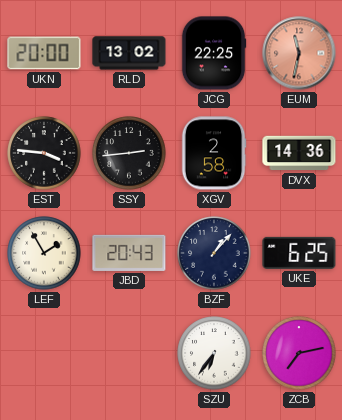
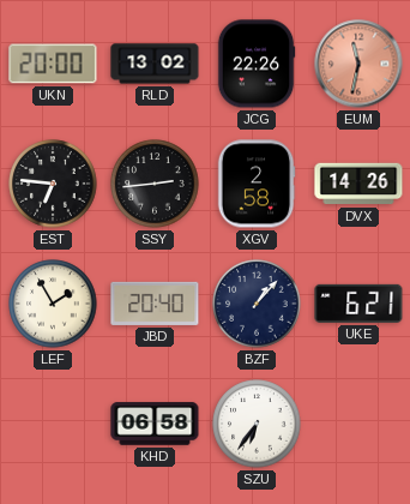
JCG: 22:25 -> 22:26 (257, 64)
EST: 3:46 -> 6:46 (53, 184)
DVX: 14:36 -> 14:26 (358, 184)
JBD: 20:43 -> 20:40 (155, 304)
UKE: 6:25 -> 6:21 (358, 304)
KHD: none -> 06:58 (155, 424)
ZCB: 7:13 -> none (299, 353)
